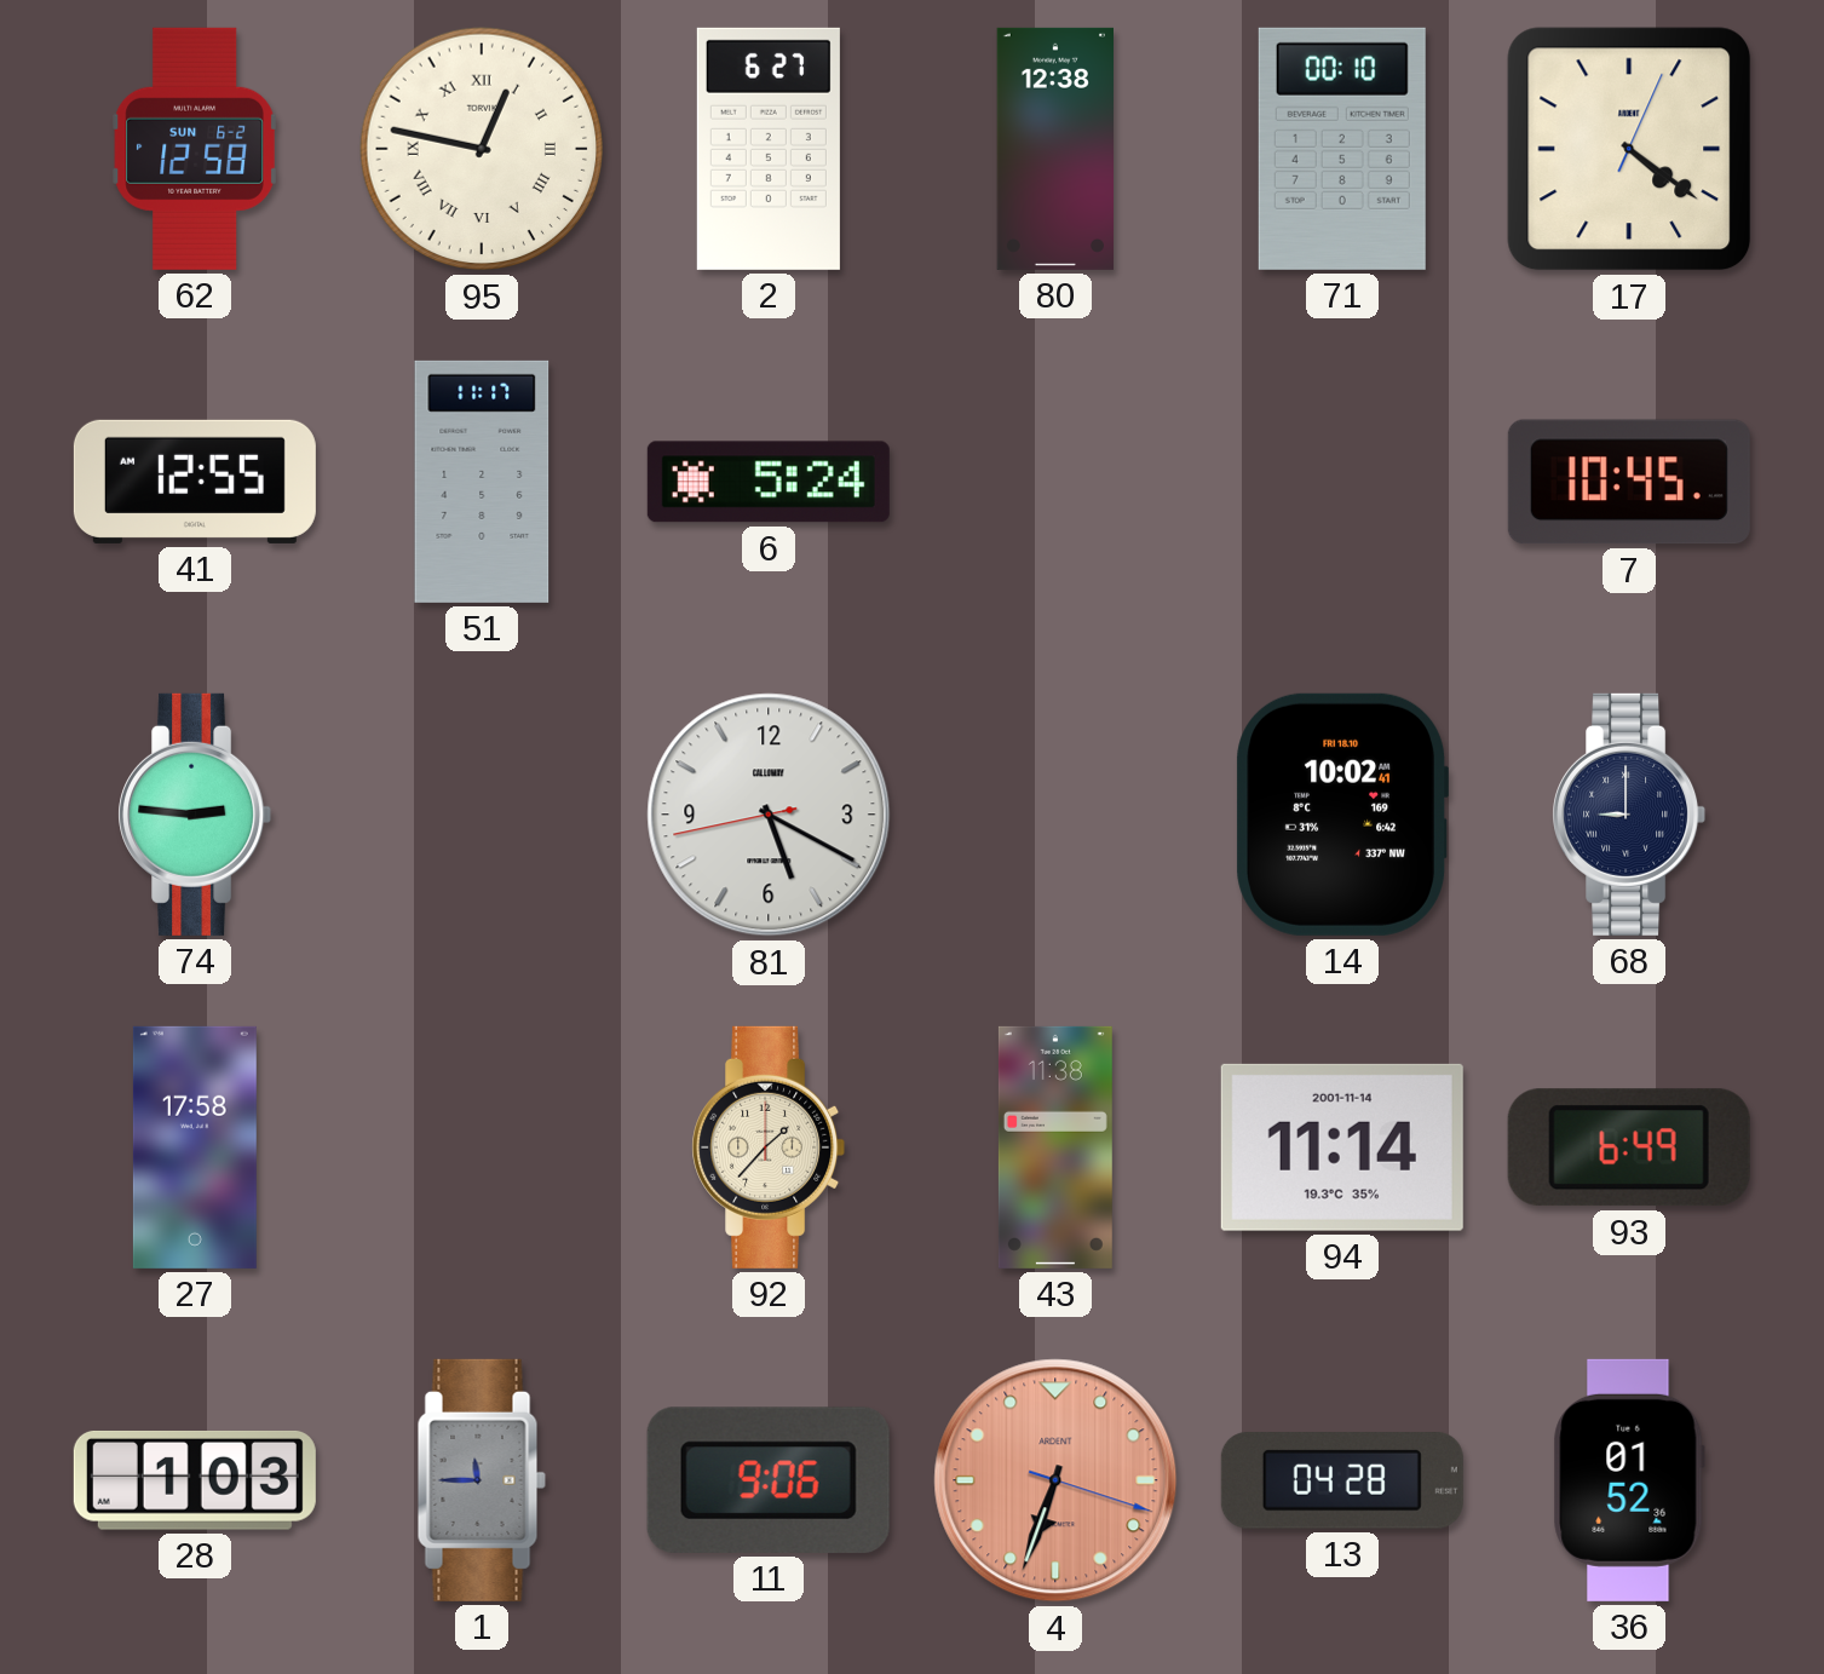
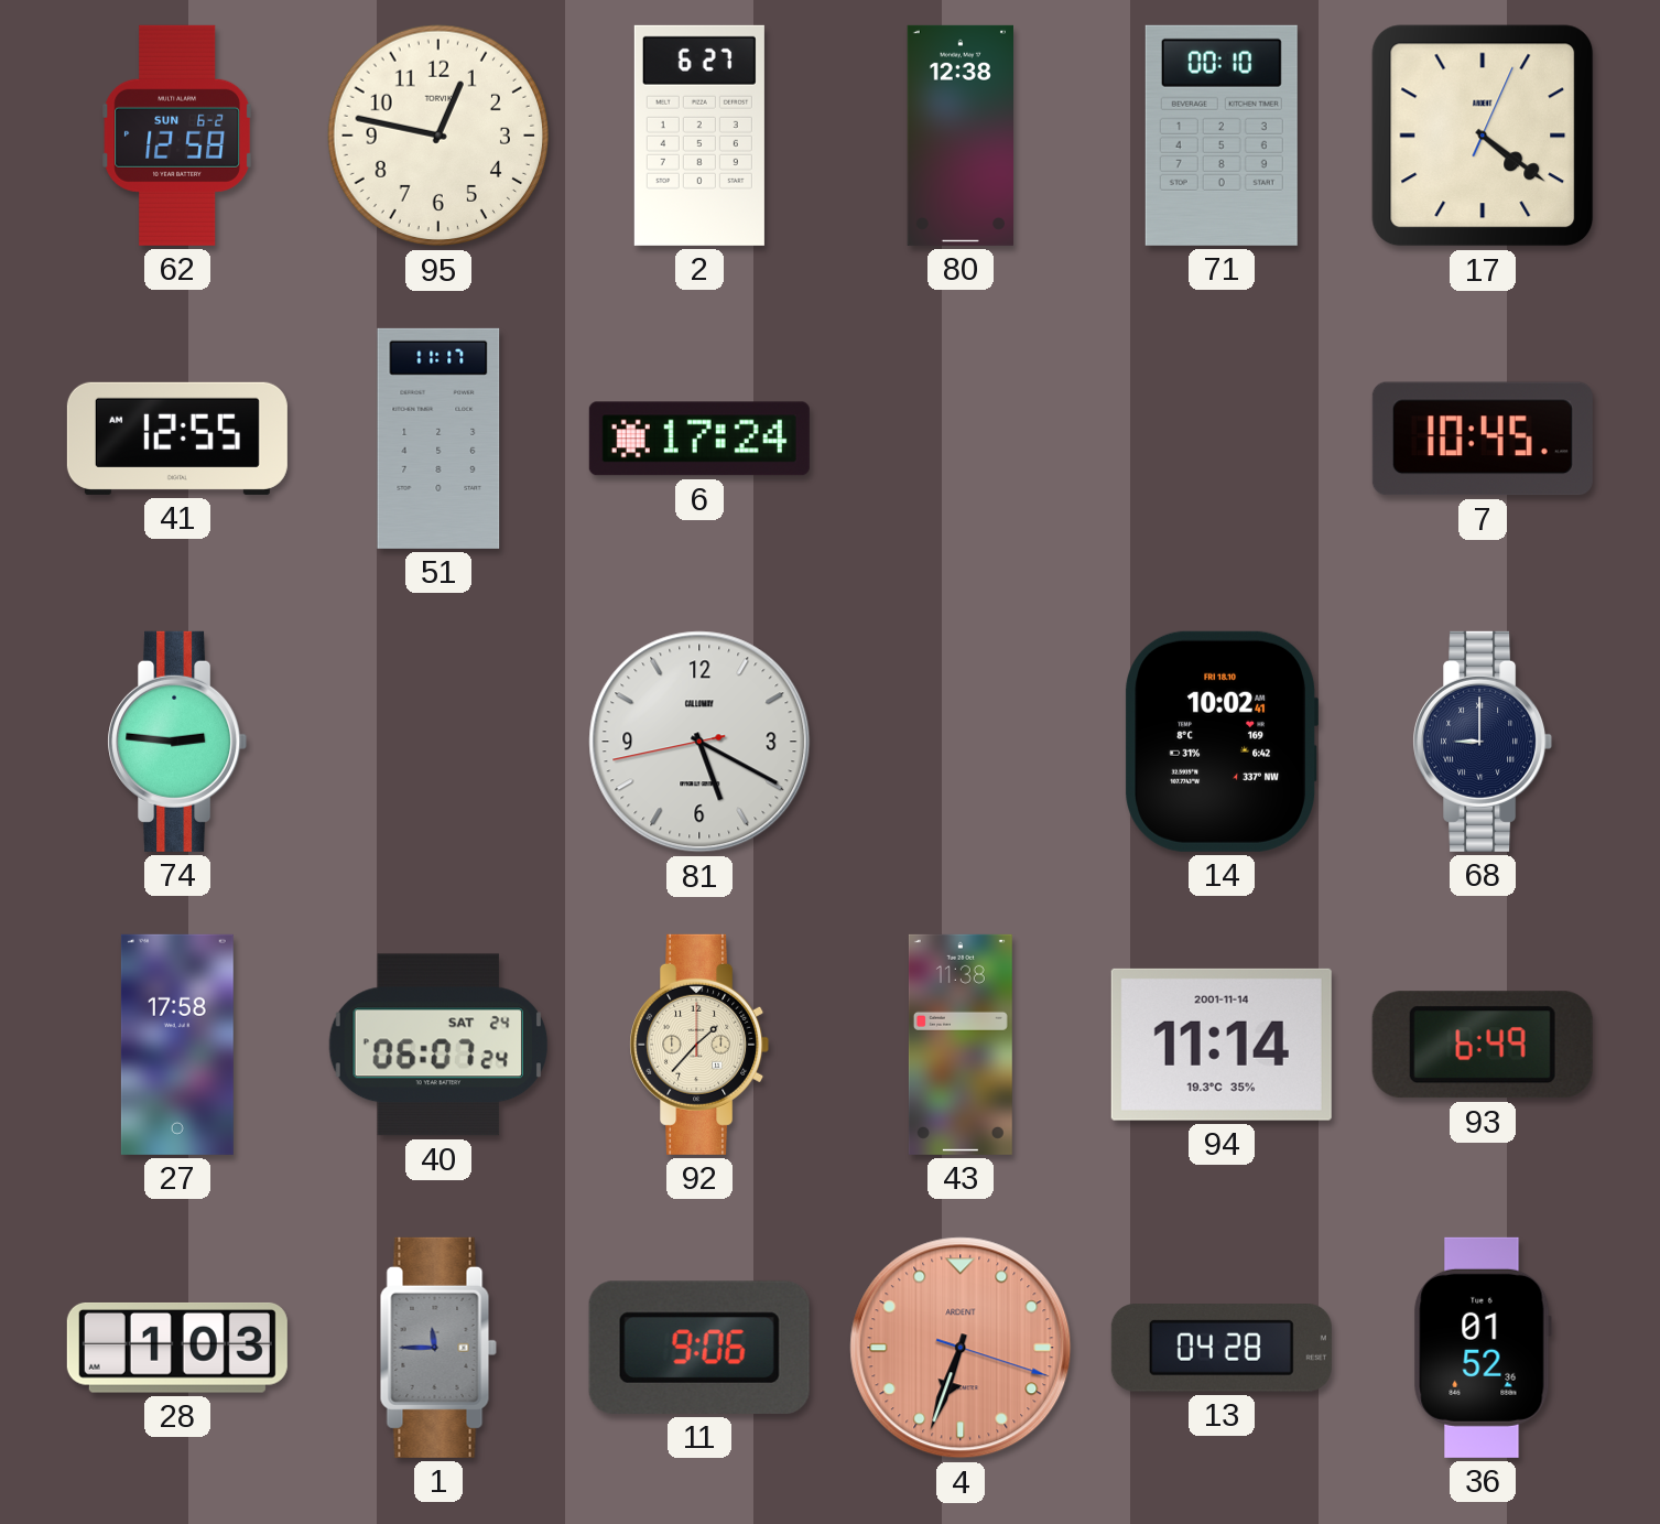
95 numerals: Roman -> Arabic (438, 136)
6: 5:24 -> 17:24 (699, 439)
40: none -> 06:07 (438, 1045)
